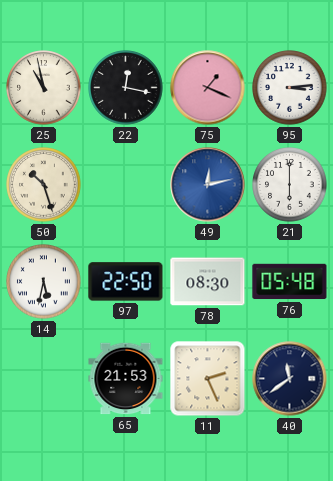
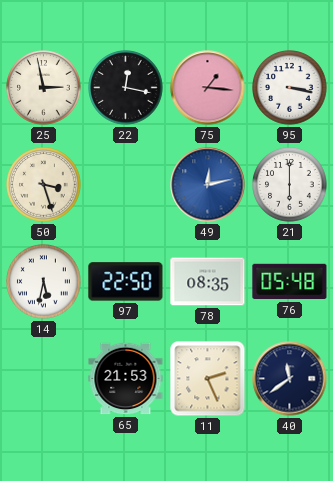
25: 10:58 -> 2:58 (44, 88)
75: 1:19 -> 1:16 (208, 88)
95: 3:14 -> 3:17 (290, 88)
50: 10:27 -> 3:27 (44, 185)
78: 08:30 -> 08:35 (208, 282)
